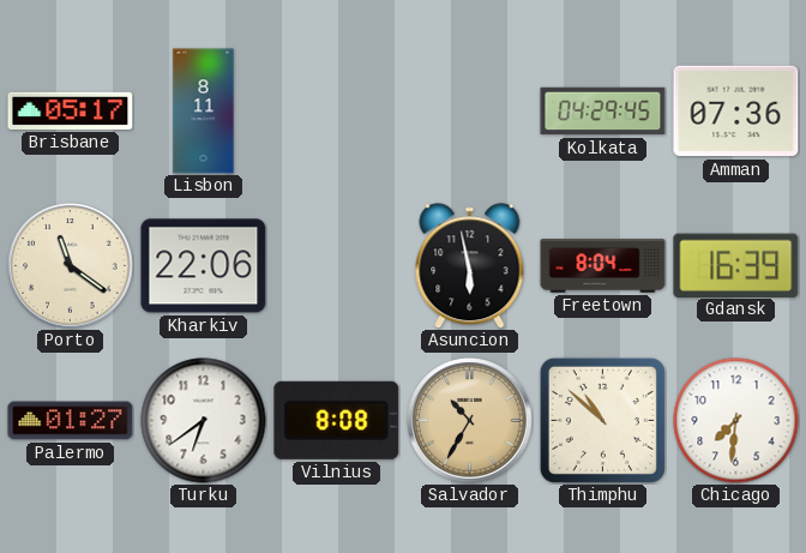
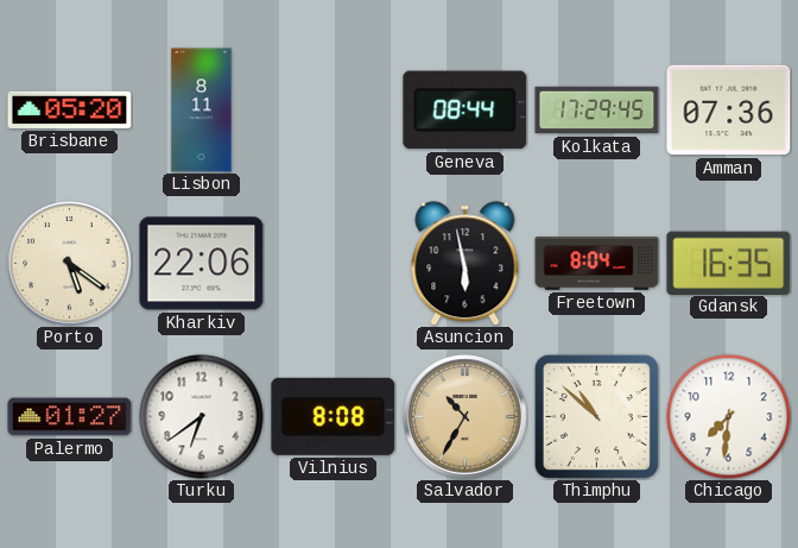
Brisbane: 05:17 -> 05:20 (70, 109)
Geneva: none -> 08:44 (465, 111)
Kolkata: 04:29 -> 17:29 (597, 111)
Porto: 11:21 -> 5:21 (70, 264)
Gdansk: 16:39 -> 16:35 (729, 263)
